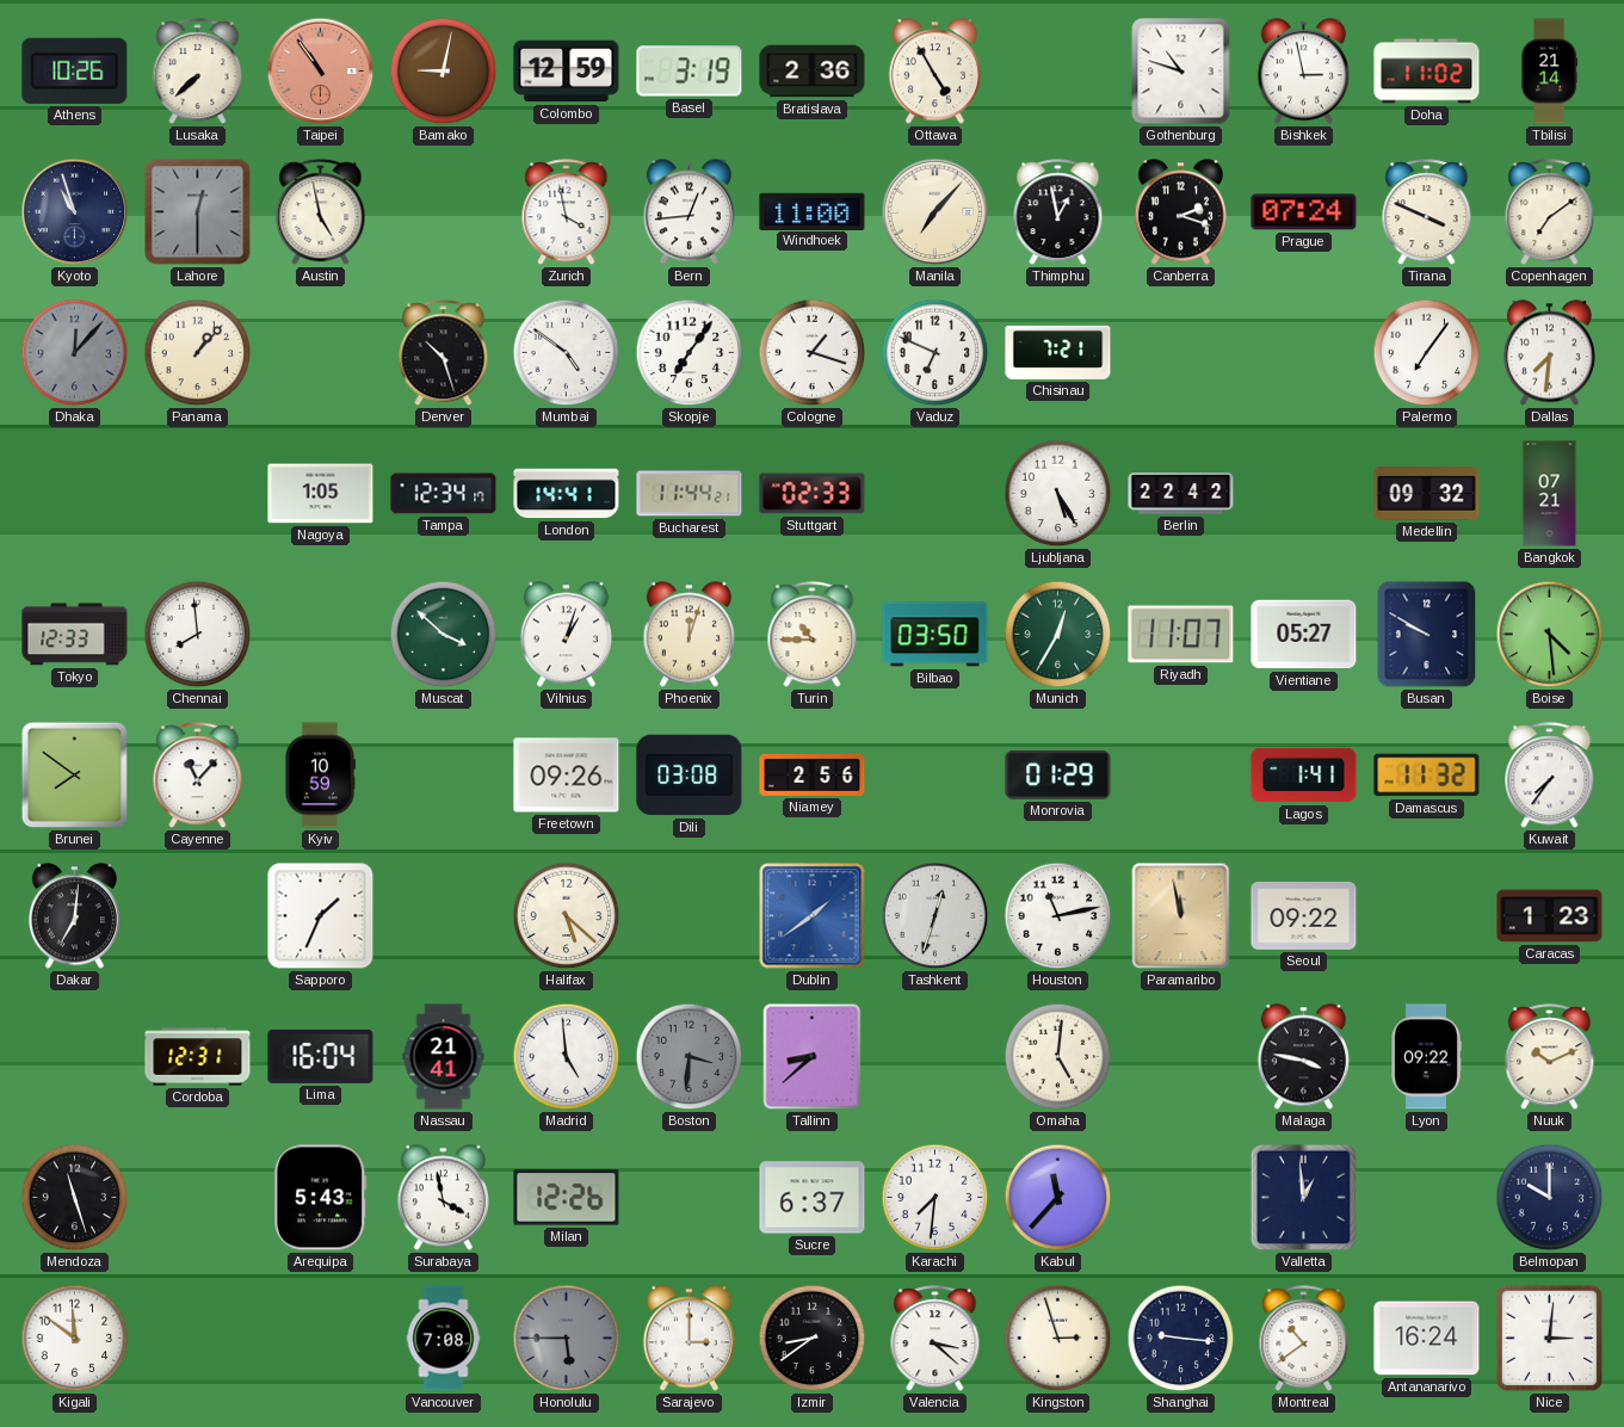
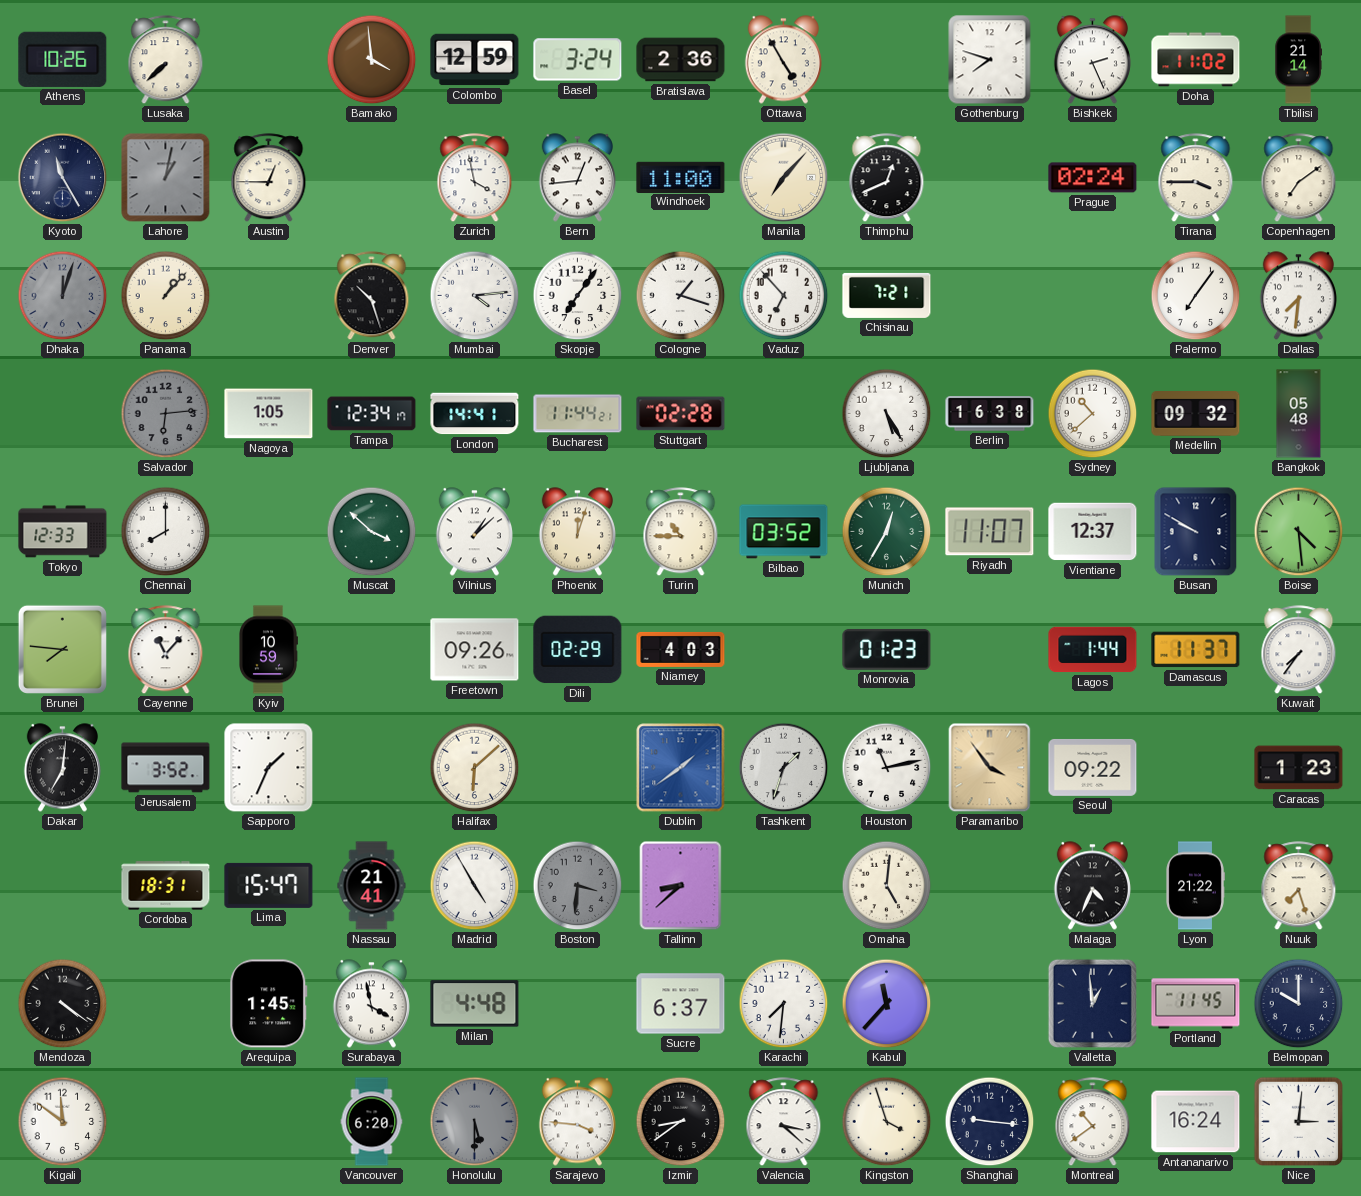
Taipei: 10:54 -> none (321, 72)
Bamako: 9:02 -> 3:59 (372, 60)
Basel: 3:19 -> 3:24 (578, 60)
Gothenburg: 10:48 -> 7:48 (990, 60)
Bishkek: 2:58 -> 2:26 (1092, 60)
Kyoto: 10:57 -> 11:25 (63, 178)
Lahore: 12:30 -> 1:02 (166, 178)
Austin: 4:58 -> 12:45 (269, 178)
Thimphu: 12:58 -> 12:41 (887, 178)
Canberra: 2:18 -> none (1180, 212)
Prague: 07:24 -> 02:24 (1093, 178)
Tirana: 3:49 -> 3:45 (1196, 178)
Dhaka: 12:07 -> 12:03 (63, 296)
Mumbai: 4:51 -> 4:14 (475, 296)
Vaduz: 6:49 -> 6:53 (784, 296)
Salvador: none -> 6:14 (166, 414)
Stuttgart: 02:33 -> 02:28 (681, 414)
Berlin: 22:42 -> 16:38 (990, 414)
Sydney: none -> 10:38 (1093, 414)
Bangkok: 07:21 -> 05:48 (1299, 414)
Chennai: 7:59 -> 8:00 (166, 532)
Vilnius: 1:03 -> 1:08 (474, 532)
Bilbao: 03:50 -> 03:52 (784, 532)
Vientiane: 05:27 -> 12:37 (1093, 532)
Brunei: 7:51 -> 7:46 (62, 649)
Dili: 03:08 -> 02:29 (578, 650)
Niamey: 2:56 -> 4:03 (681, 649)
Monrovia: 01:29 -> 01:23 (887, 649)
Lagos: 1:41 -> 1:44 (1093, 650)
Damascus: 11:32 -> 11:37 (1196, 650)
Jerusalem: none -> 3:52 (166, 768)
Halifax: 5:22 -> 6:08 (475, 768)
Tashkent: 12:33 -> 1:33 (784, 768)
Paramaribo: 11:58 -> 3:54 (990, 768)
Cordoba: 12:31 -> 18:31 (166, 886)
Lima: 16:04 -> 15:47 (269, 885)
Madrid: 4:59 -> 4:55 (475, 886)
Malaga: 3:47 -> 4:34 (1092, 886)
Lyon: 09:22 -> 21:22 (1195, 886)
Nuuk: 10:11 -> 7:27 (1299, 886)
Mendoza: 11:27 -> 4:21 (63, 1004)
Arequipa: 5:43 -> 1:45 (269, 1004)
Milan: 12:26 -> 4:48 (475, 1004)
Portland: none -> 11:45 (1196, 1004)
Vancouver: 7:08 -> 6:20 (372, 1122)
Honolulu: 5:45 -> 5:30 (475, 1122)
Sarajevo: 3:00 -> 3:46 (577, 1122)
Kingston: 2:57 -> 3:57 (887, 1122)
